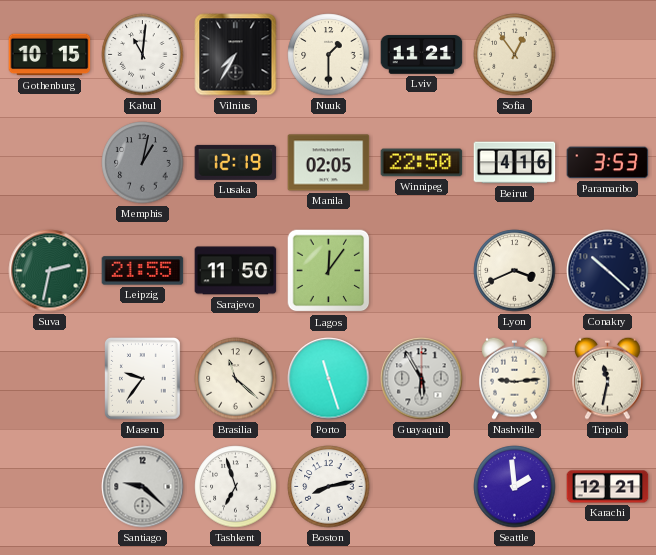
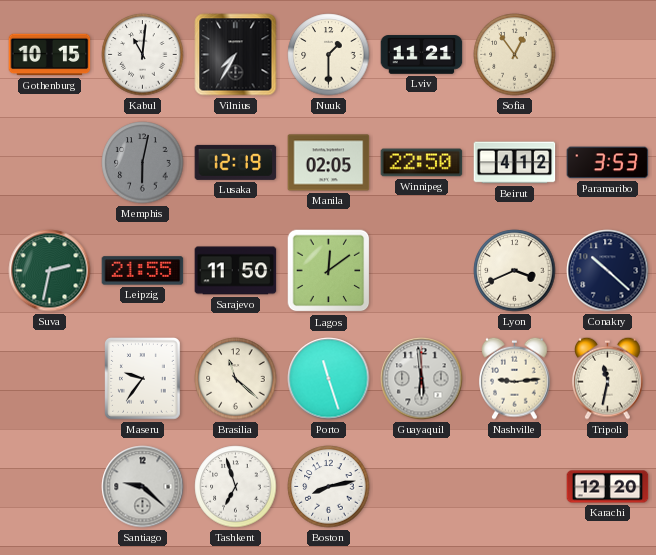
Memphis: 1:02 -> 6:02 (143, 163)
Beirut: 4:16 -> 4:12 (515, 163)
Lagos: 12:06 -> 12:09 (329, 271)
Guayaquil: 5:55 -> 5:59 (422, 379)
Seattle: 1:59 -> none (515, 487)
Karachi: 12:21 -> 12:20 (608, 487)
